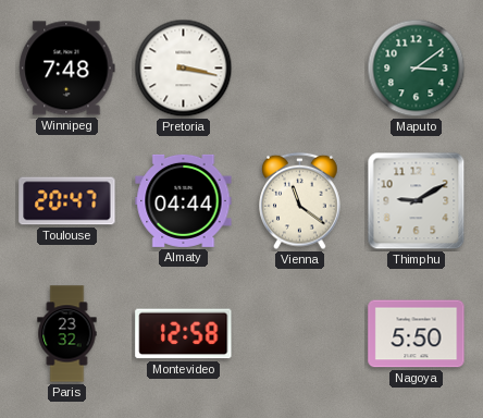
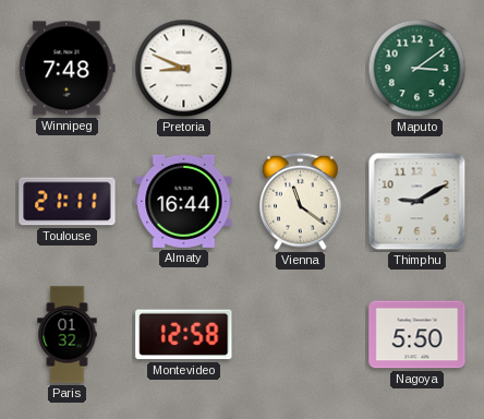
Pretoria: 3:17 -> 8:49 (184, 69)
Toulouse: 20:47 -> 21:11 (68, 202)
Almaty: 04:44 -> 16:44 (184, 201)
Paris: 23:32 -> 01:32 (68, 335)
